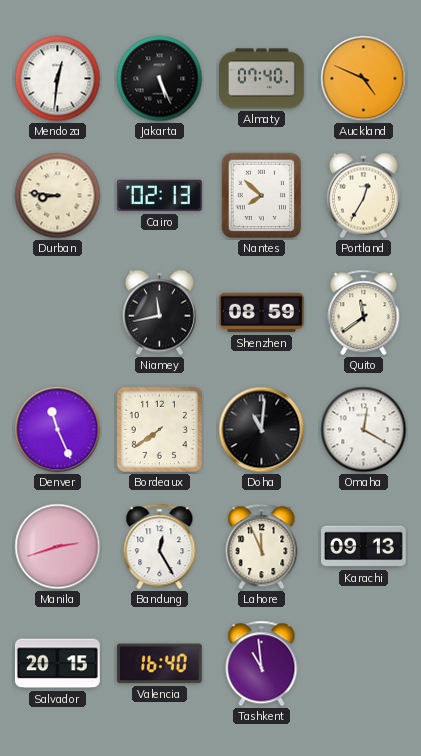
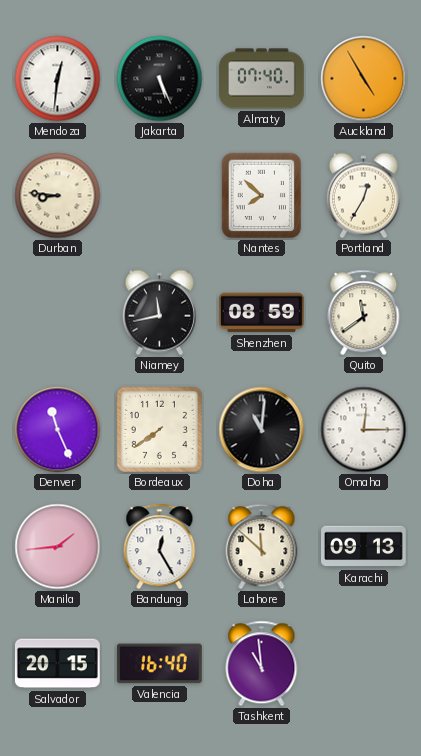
Auckland: 4:49 -> 4:55 (364, 79)
Cairo: 02:13 -> none (159, 196)
Omaha: 12:20 -> 12:15 (364, 430)
Manila: 2:42 -> 1:44 (58, 547)
Lahore: 11:56 -> 11:52 (262, 547)
